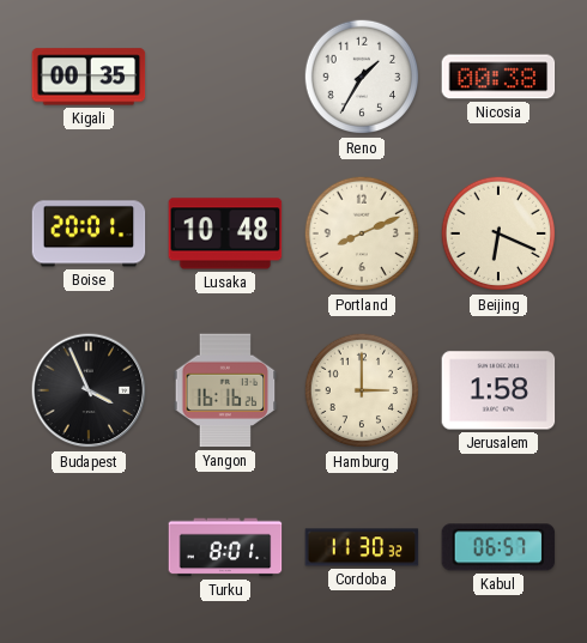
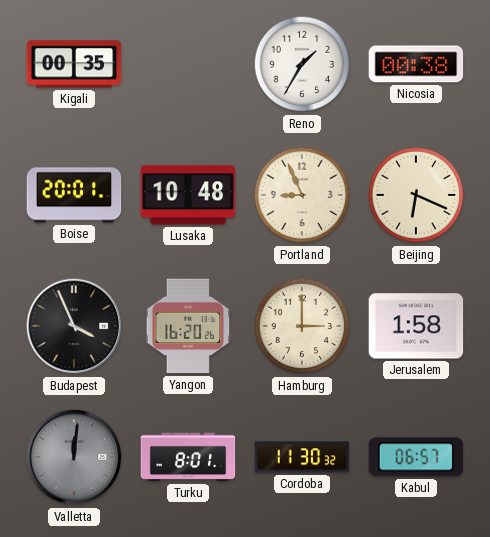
Portland: 8:11 -> 8:56 (302, 195)
Yangon: 16:16 -> 16:20 (188, 326)
Valletta: none -> 12:01 (74, 457)
